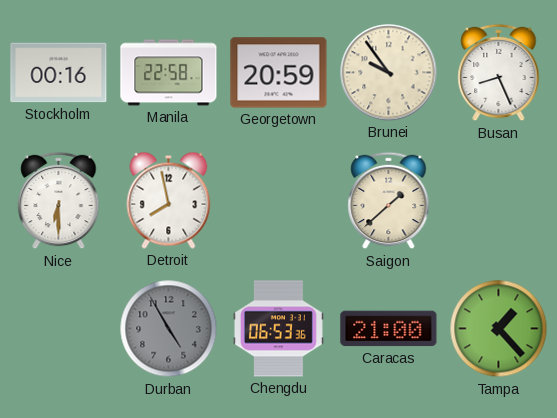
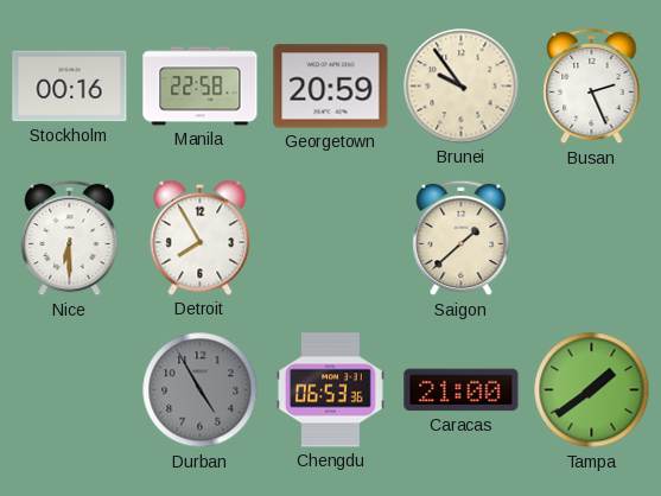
Busan: 8:26 -> 2:26 (592, 87)
Detroit: 7:58 -> 7:55 (201, 237)
Tampa: 1:23 -> 1:39 (592, 390)
